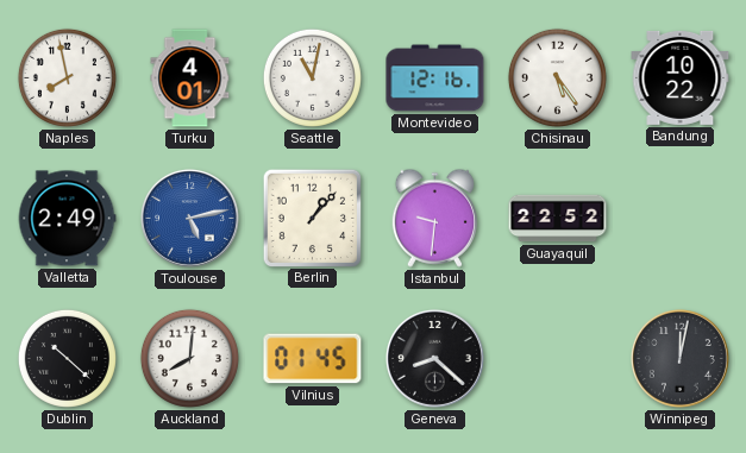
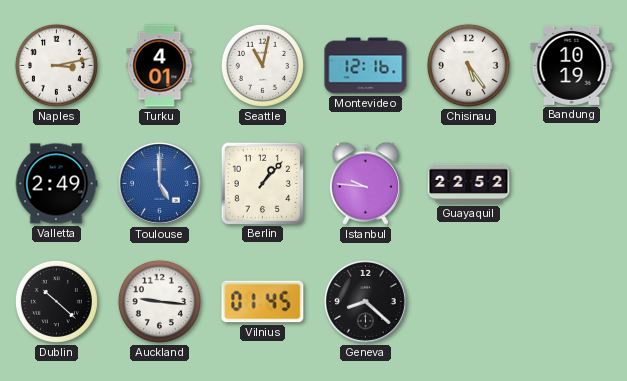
Naples: 7:58 -> 3:13 (56, 65)
Bandung: 10:22 -> 10:19 (572, 65)
Toulouse: 5:13 -> 5:00 (159, 183)
Istanbul: 9:31 -> 9:46 (365, 183)
Auckland: 8:01 -> 9:16 (159, 301)
Winnipeg: 12:02 -> none (679, 358)
